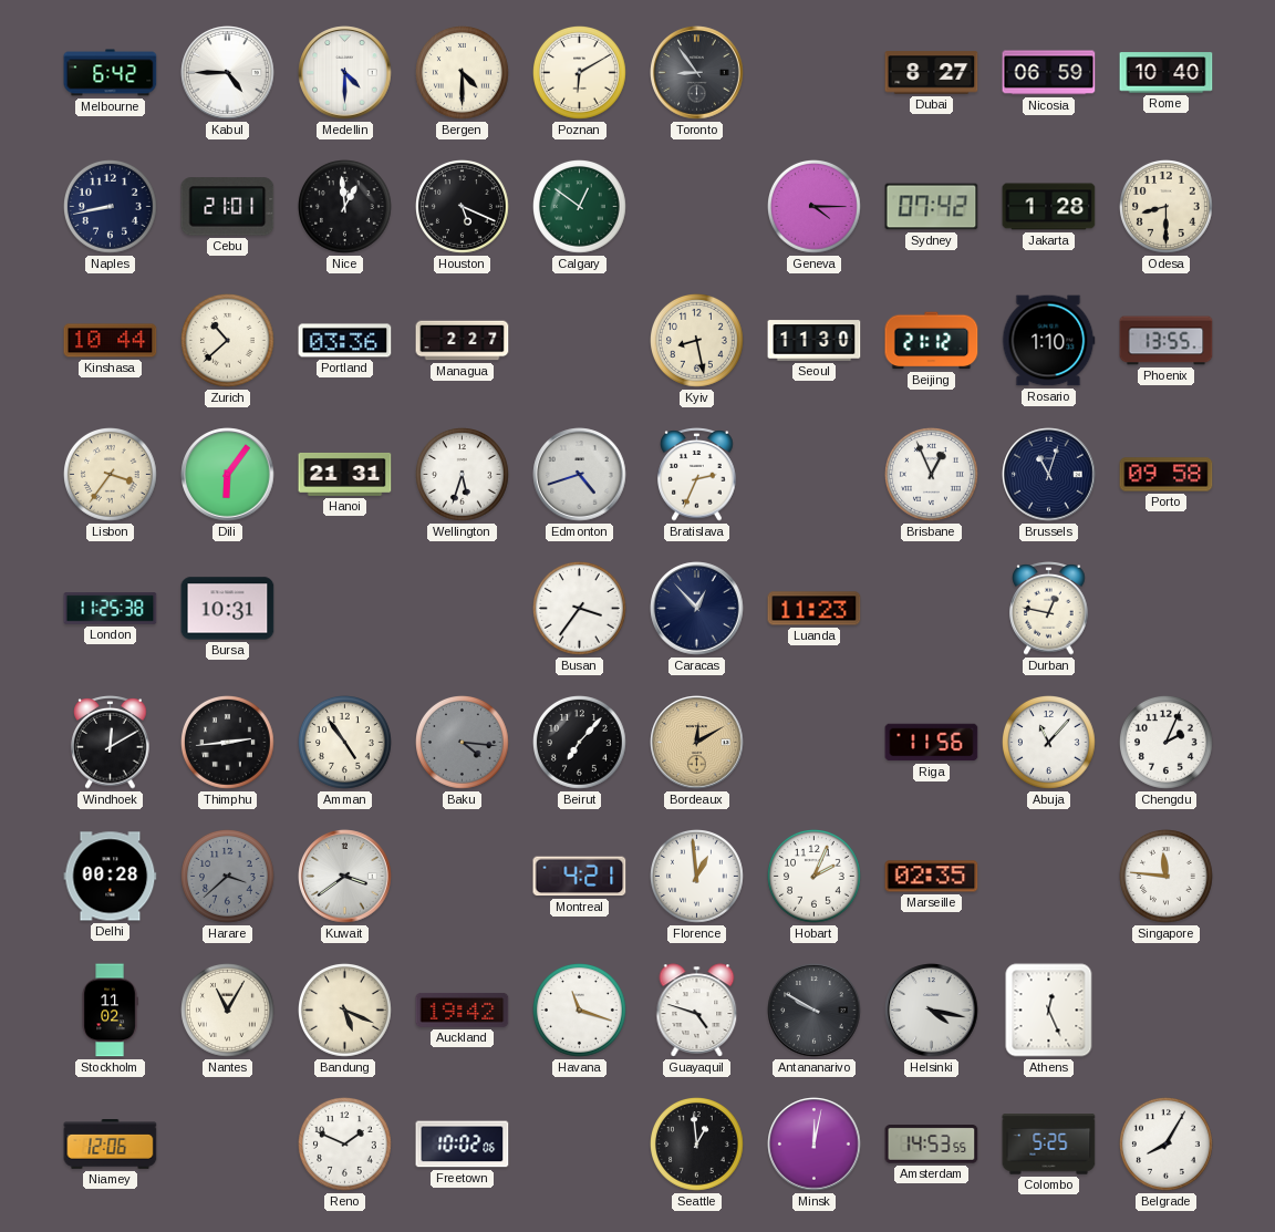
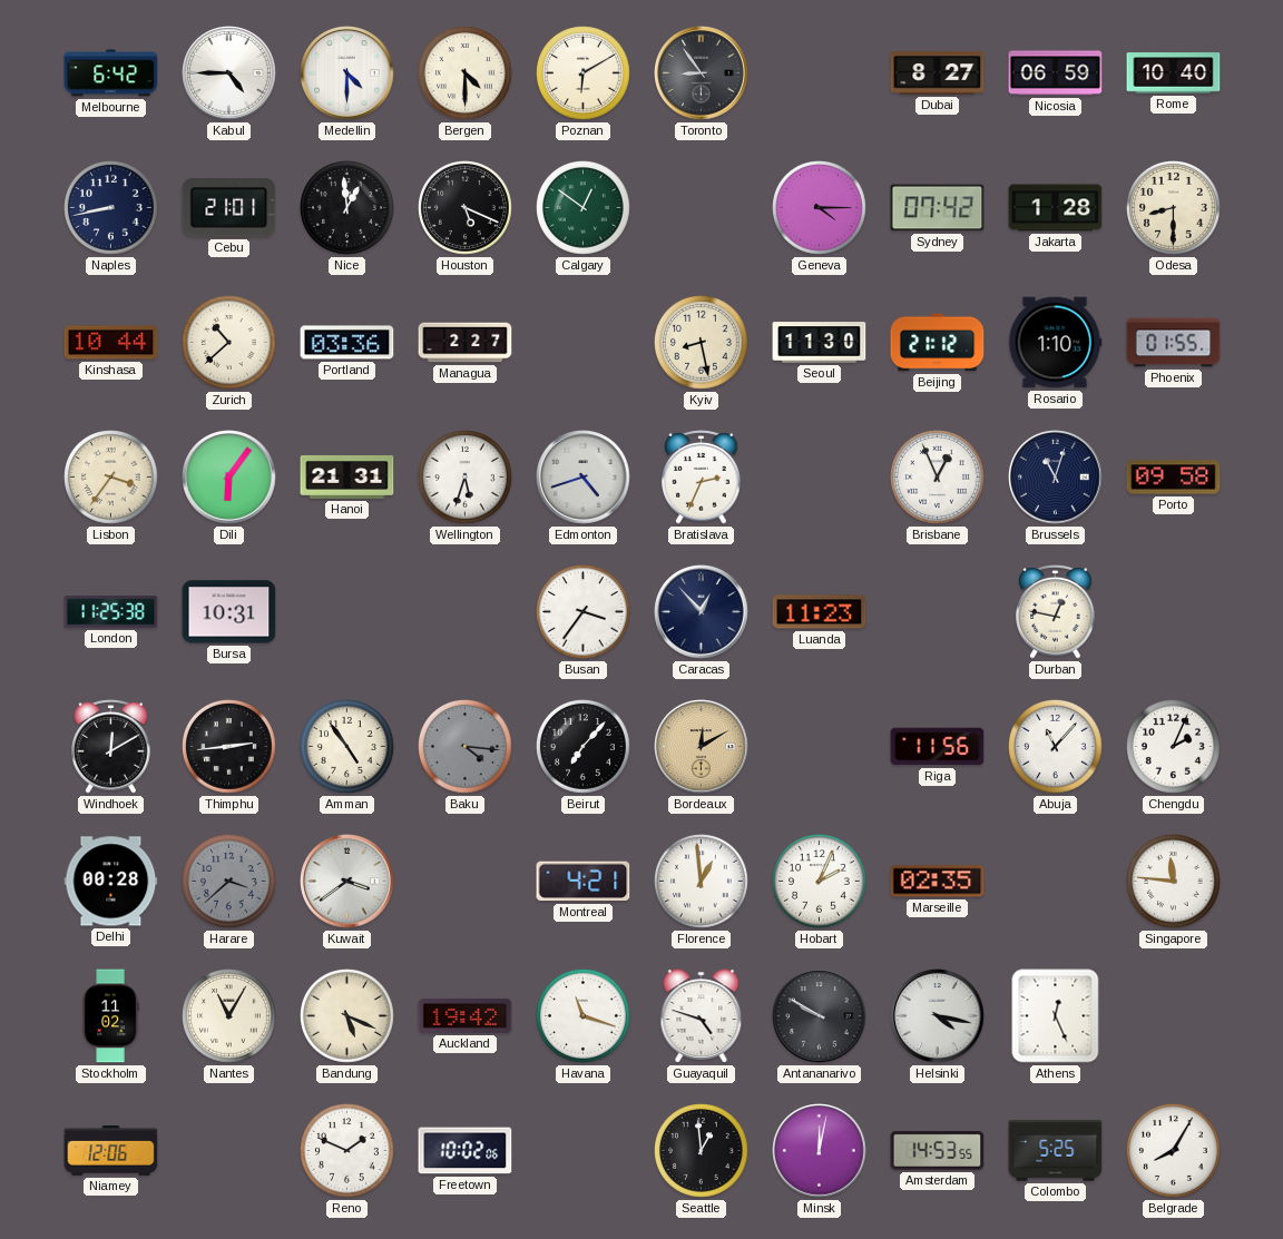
Phoenix: 13:55 -> 01:55 (1174, 343)
